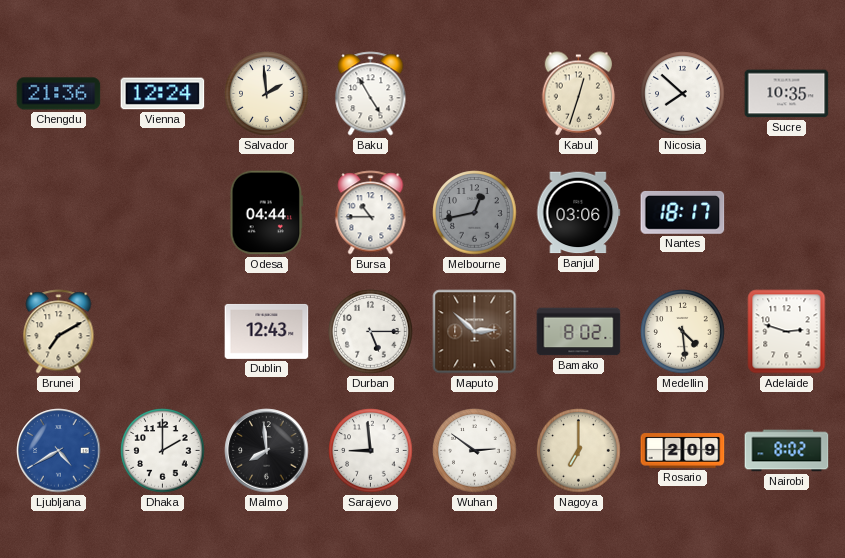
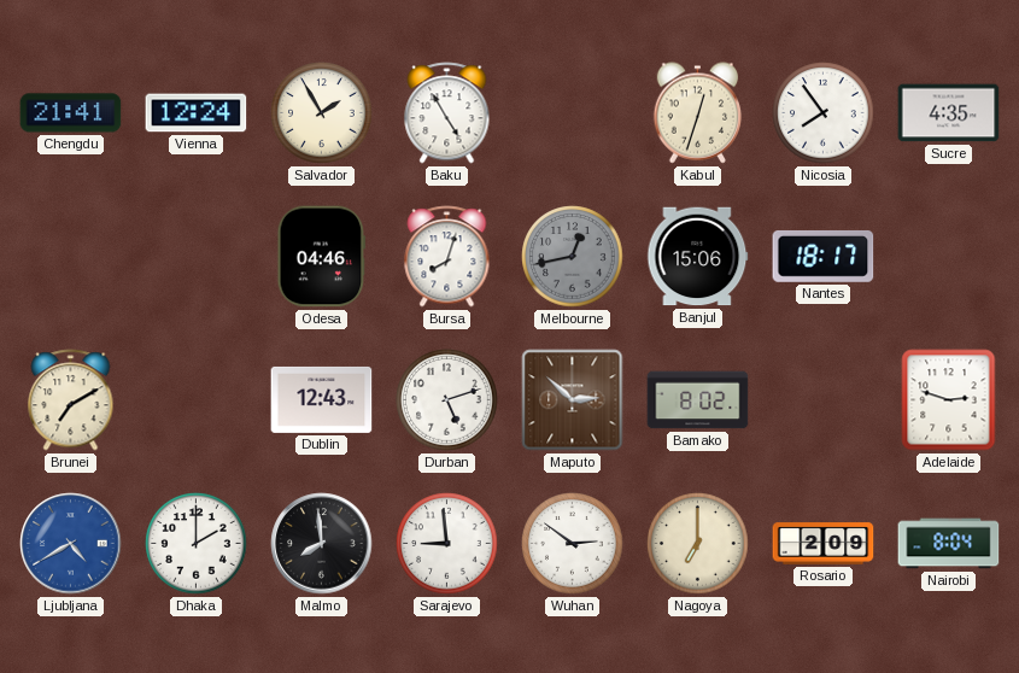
Chengdu: 21:36 -> 21:41 (71, 113)
Salvador: 1:59 -> 1:55 (322, 113)
Nicosia: 7:52 -> 7:54 (824, 113)
Sucre: 10:35 -> 4:35 (949, 113)
Odesa: 04:44 -> 04:46 (322, 257)
Bursa: 10:45 -> 8:03 (447, 257)
Banjul: 03:06 -> 15:06 (698, 257)
Durban: 5:15 -> 5:12 (447, 400)
Medellin: 4:29 -> none (683, 332)
Nairobi: 8:02 -> 8:04 (949, 544)
